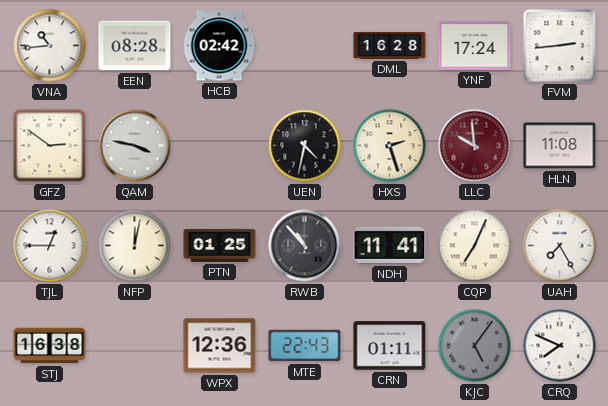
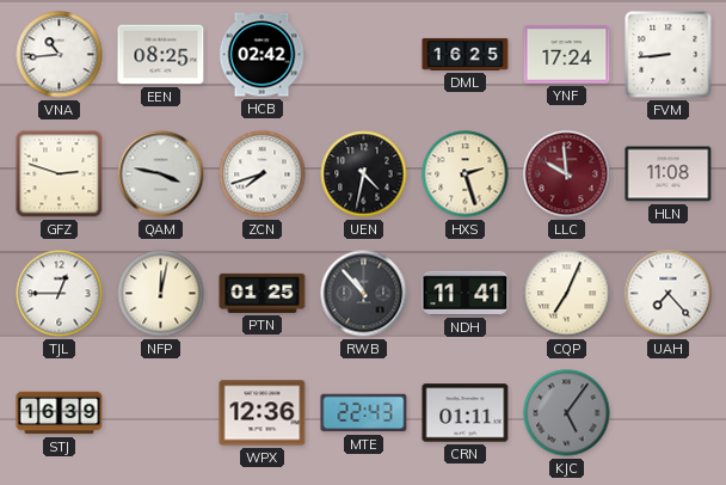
EEN: 08:28 -> 08:25 (161, 55)
DML: 16:28 -> 16:25 (466, 55)
FVM: 2:44 -> 8:44 (669, 55)
GFZ: 2:51 -> 2:48 (60, 174)
ZCN: none -> 7:42 (263, 174)
UAH: 7:25 -> 7:23 (669, 294)
STJ: 16:38 -> 16:39 (60, 413)
CRQ: 7:49 -> none (560, 346)
